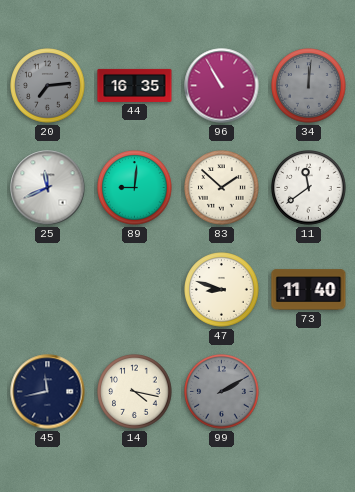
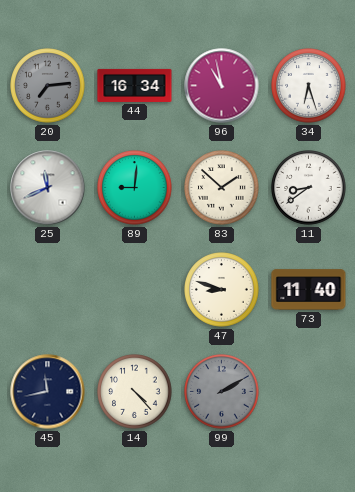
44: 16:35 -> 16:34 (135, 85)
96: 10:55 -> 10:58 (222, 86)
34: 12:01 -> 6:27 (309, 86)
34 dial: grey -> white (309, 86)
11: 11:39 -> 8:39 (309, 188)
14: 4:17 -> 4:23 (135, 392)
